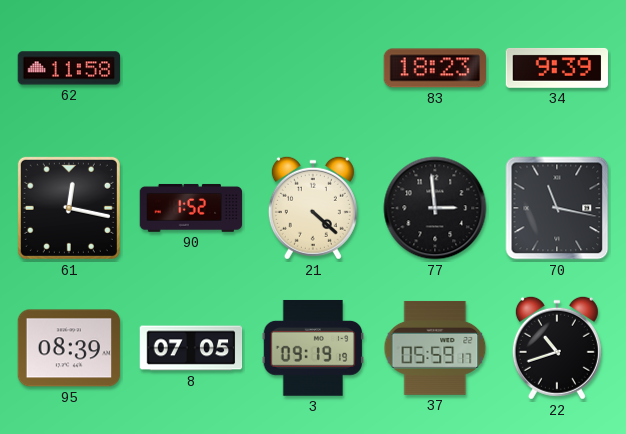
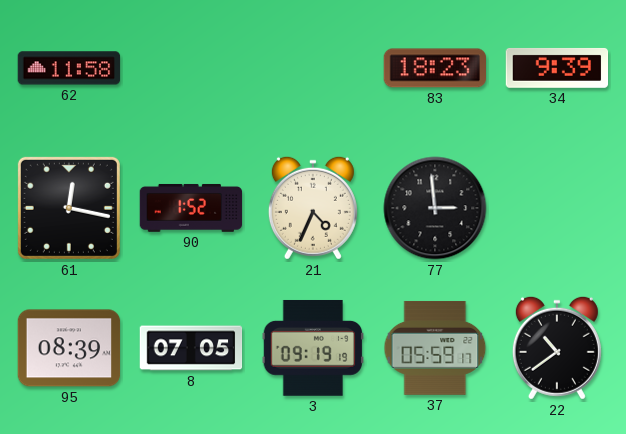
21: 4:22 -> 4:34 (313, 208)
70: 11:17 -> none (557, 208)
22: 10:42 -> 10:39 (557, 348)
